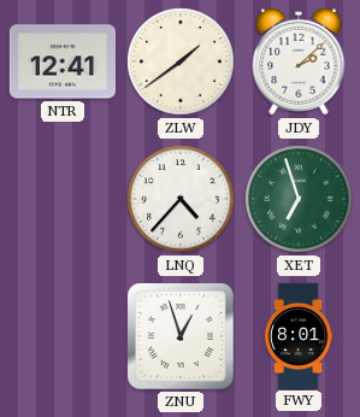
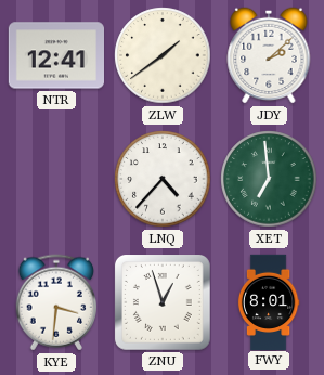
XET: 6:57 -> 6:59 (269, 179)
KYE: none -> 3:31 (55, 302)
